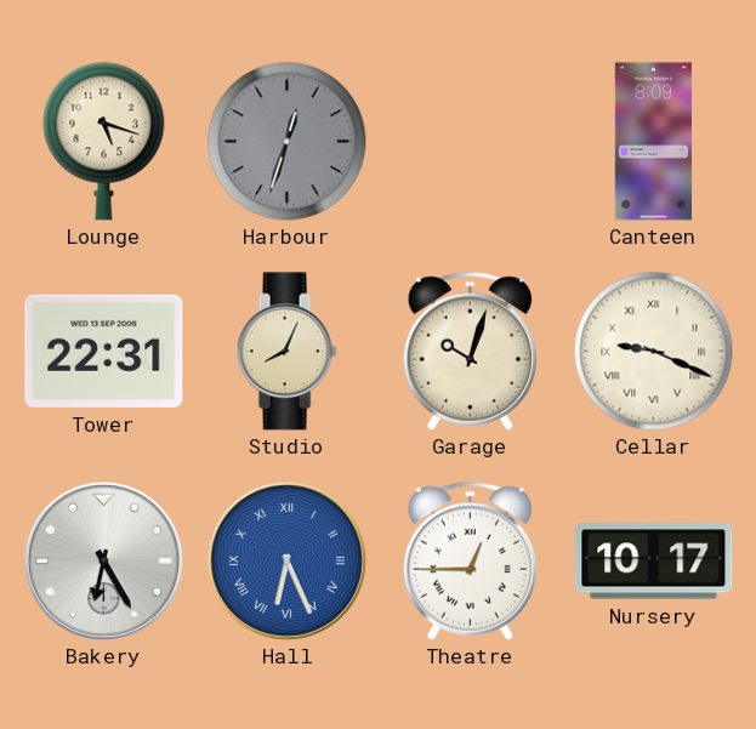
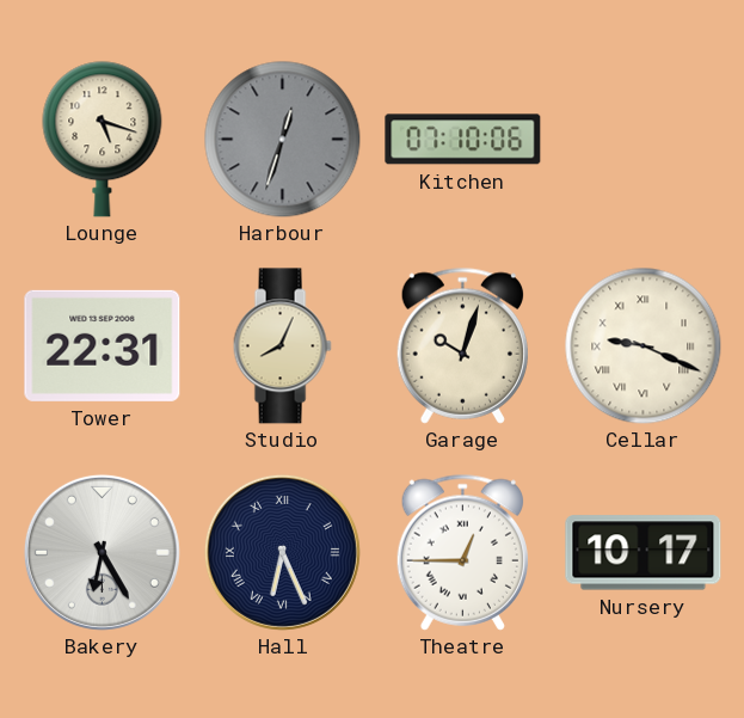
Kitchen: none -> 07:10 (463, 140)
Canteen: 8:09 -> none (653, 142)
Hall dial: blue -> navy (282, 552)
